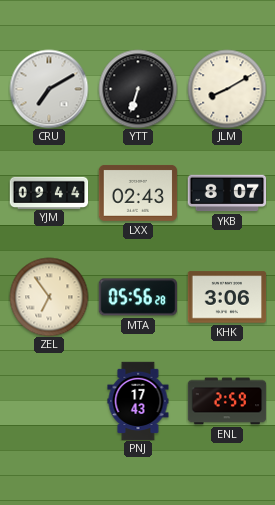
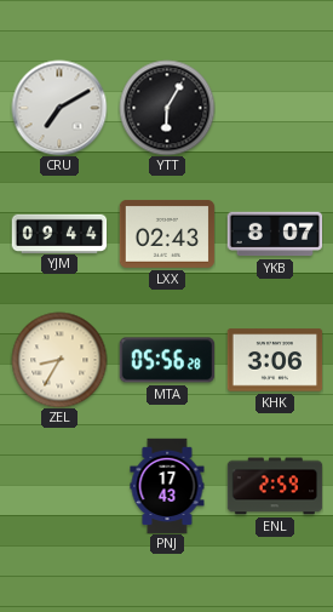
YTT: 6:33 -> 6:05 (167, 108)
JLM: 8:10 -> none (227, 89)
ZEL: 6:54 -> 8:35 (59, 360)
